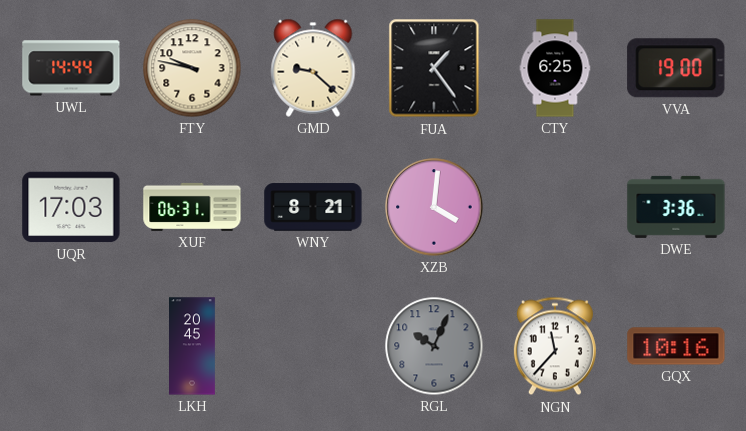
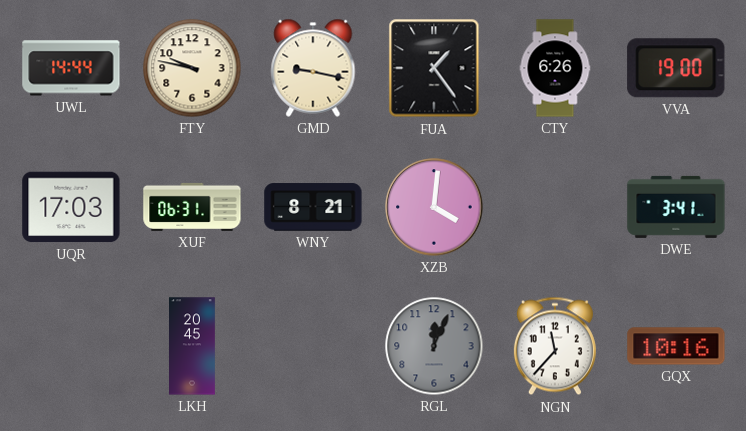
GMD: 9:22 -> 9:17 (313, 68)
CTY: 6:25 -> 6:26 (555, 68)
DWE: 3:36 -> 3:41 (676, 207)
RGL: 10:04 -> 12:04 (434, 346)
